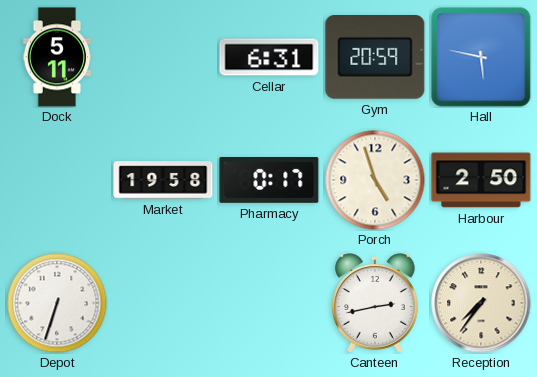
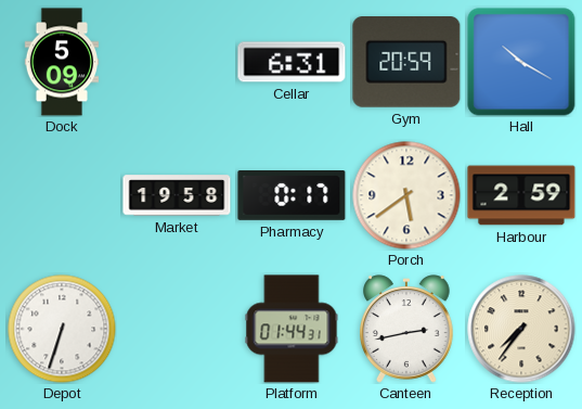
Dock: 5:11 -> 5:09 (62, 62)
Hall: 5:47 -> 10:20 (521, 62)
Porch: 4:57 -> 5:39 (406, 195)
Harbour: 2:50 -> 2:59 (521, 195)
Platform: none -> 01:44 (292, 329)
